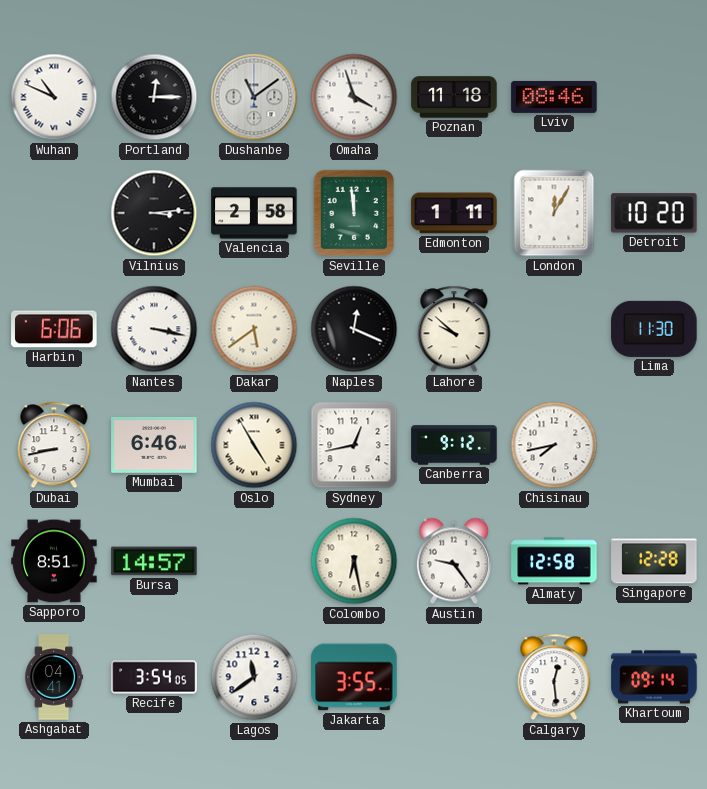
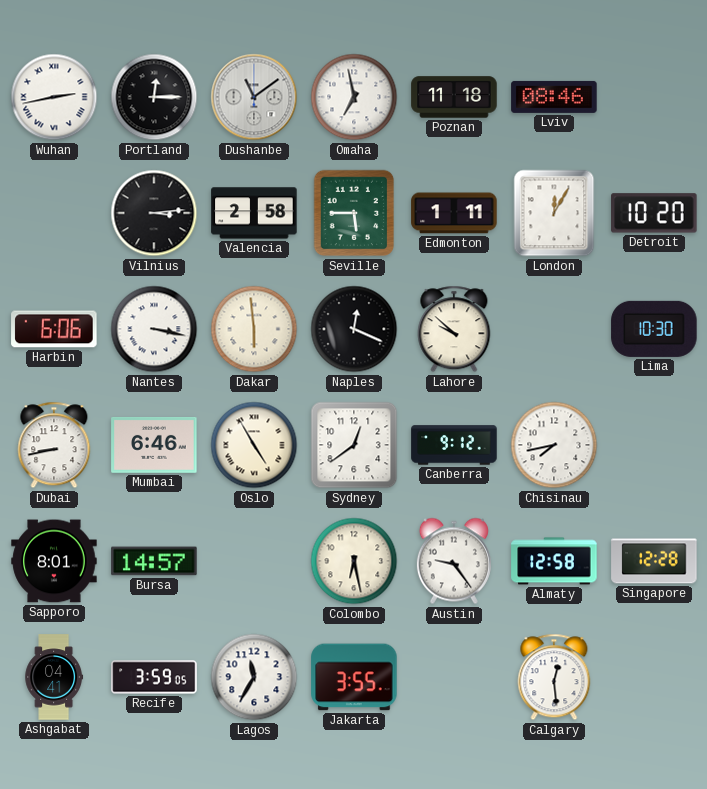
Wuhan: 10:49 -> 2:43 (54, 97)
Omaha: 3:57 -> 6:58 (354, 97)
Seville: 11:59 -> 5:45 (354, 213)
Dakar: 5:39 -> 5:59 (254, 329)
Lima: 11:30 -> 10:30 (654, 329)
Sydney: 12:43 -> 12:39 (354, 445)
Sapporo: 8:51 -> 8:01 (54, 561)
Recife: 3:54 -> 3:59 (154, 677)
Lagos: 11:39 -> 11:35 (254, 677)
Khartoum: 09:14 -> none (654, 677)
